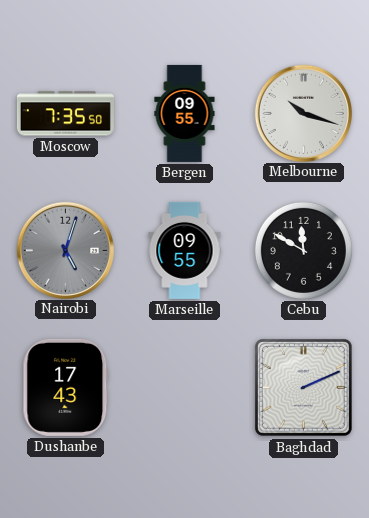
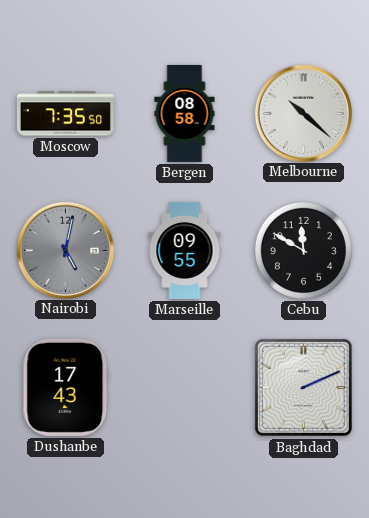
Bergen: 09:55 -> 08:58 (185, 113)
Melbourne: 10:18 -> 10:22 (303, 113)
Nairobi: 5:03 -> 5:02 (65, 250)
